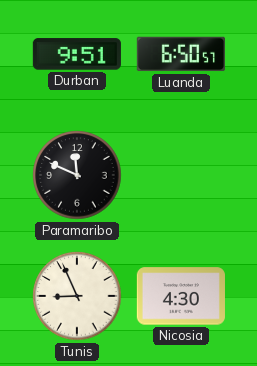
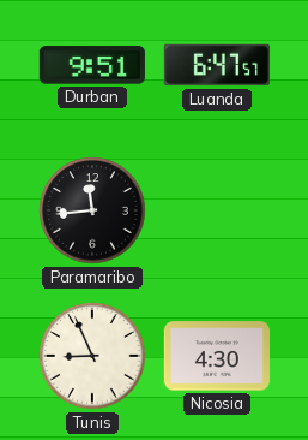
Luanda: 6:50 -> 6:47 (217, 65)
Paramaribo: 11:49 -> 11:44 (92, 210)
